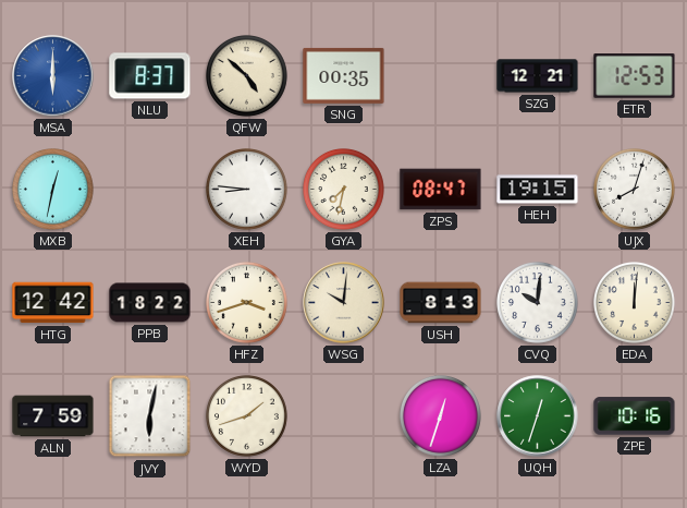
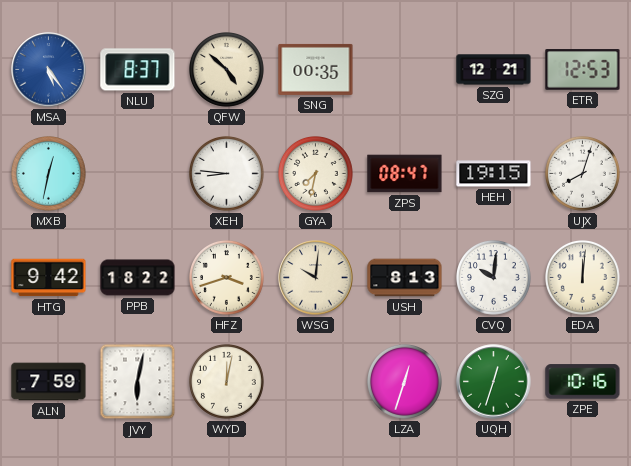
MSA: 6:00 -> 5:24 (49, 70)
HTG: 12:42 -> 9:42 (49, 278)
WYD: 1:42 -> 12:02 (227, 382)
